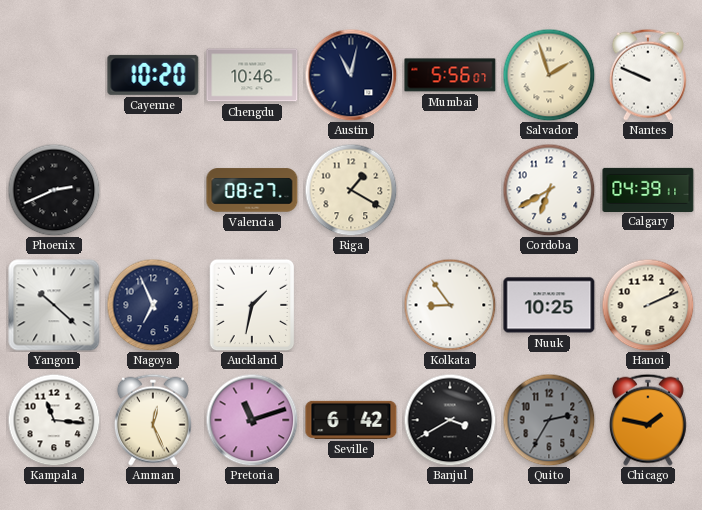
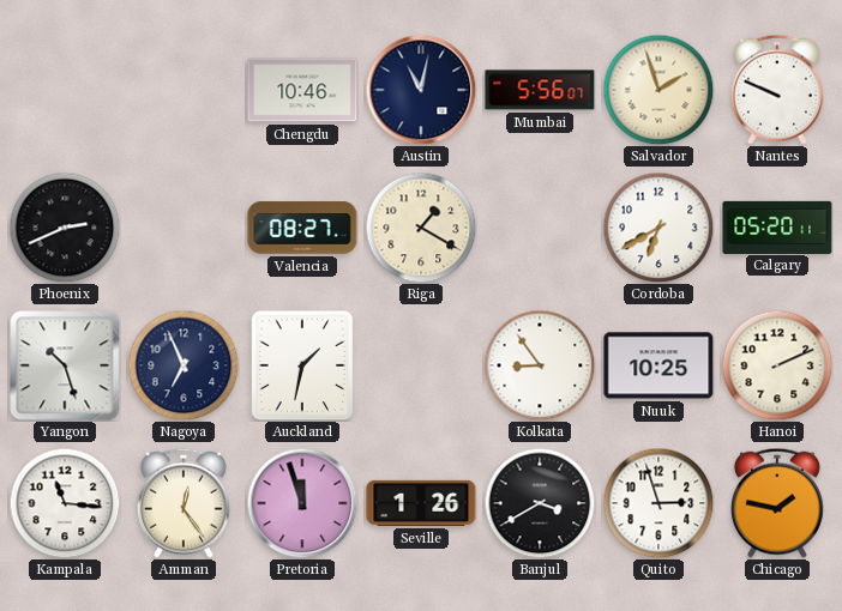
Cayenne: 10:20 -> none (153, 75)
Calgary: 04:39 -> 05:20 (777, 226)
Yangon: 10:22 -> 10:27 (65, 365)
Amman: 12:26 -> 12:24 (184, 503)
Pretoria: 11:12 -> 11:57 (302, 503)
Seville: 6:42 -> 1:26 (421, 503)
Quito: 2:35 -> 2:57 (658, 503)
Quito dial: grey -> white (658, 503)
